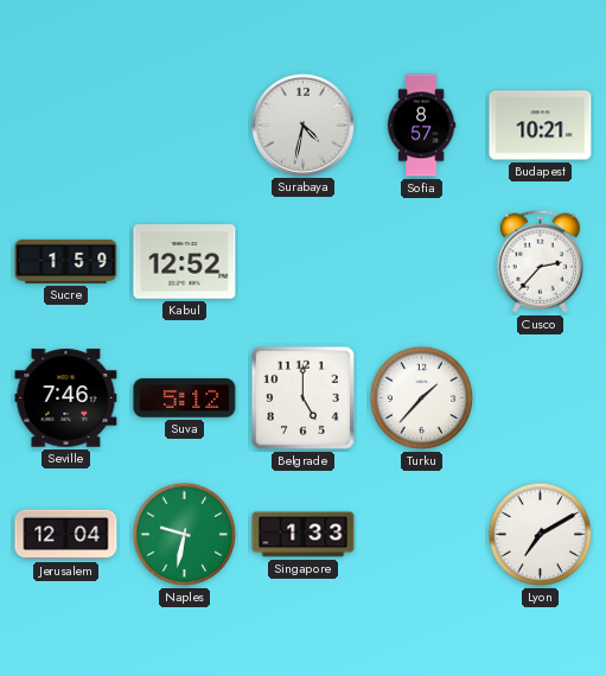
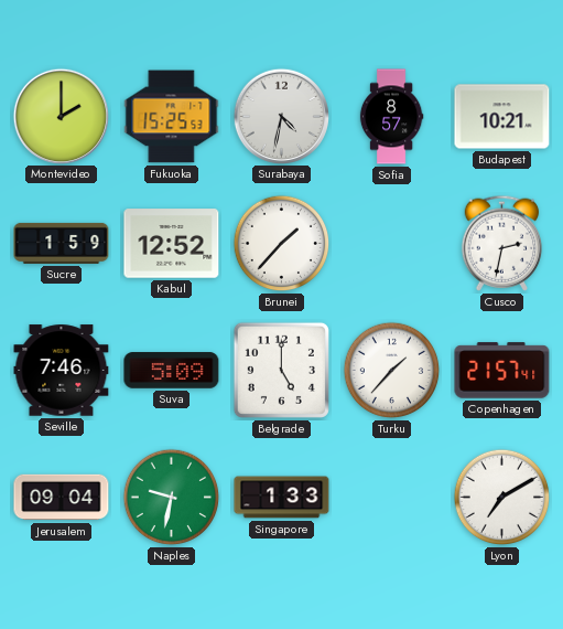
Montevideo: none -> 2:00 (61, 116)
Fukuoka: none -> 15:25 (172, 117)
Brunei: none -> 1:37 (282, 244)
Cusco: 2:37 -> 2:32 (502, 243)
Suva: 5:12 -> 5:09 (172, 371)
Copenhagen: none -> 21:57 (502, 371)
Jerusalem: 12:04 -> 09:04 (62, 498)
